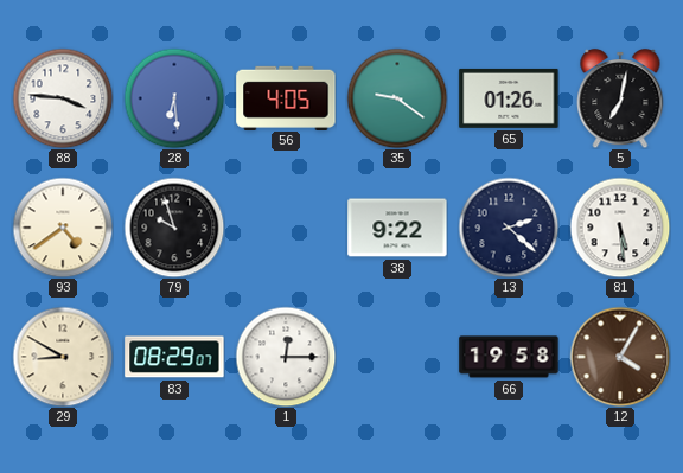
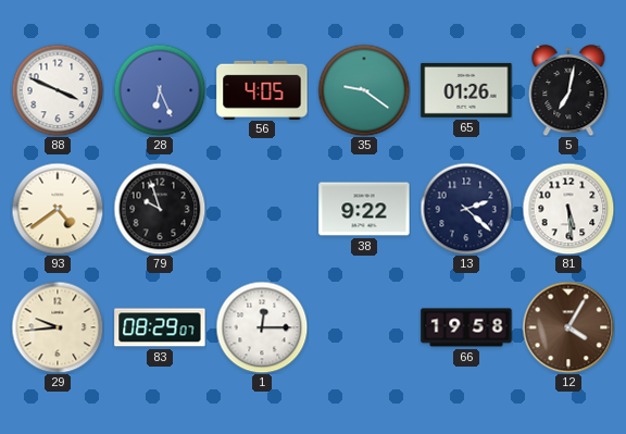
88: 3:46 -> 3:49 (58, 90)
28: 6:29 -> 6:26 (160, 90)
29: 8:50 -> 9:44 (58, 327)
